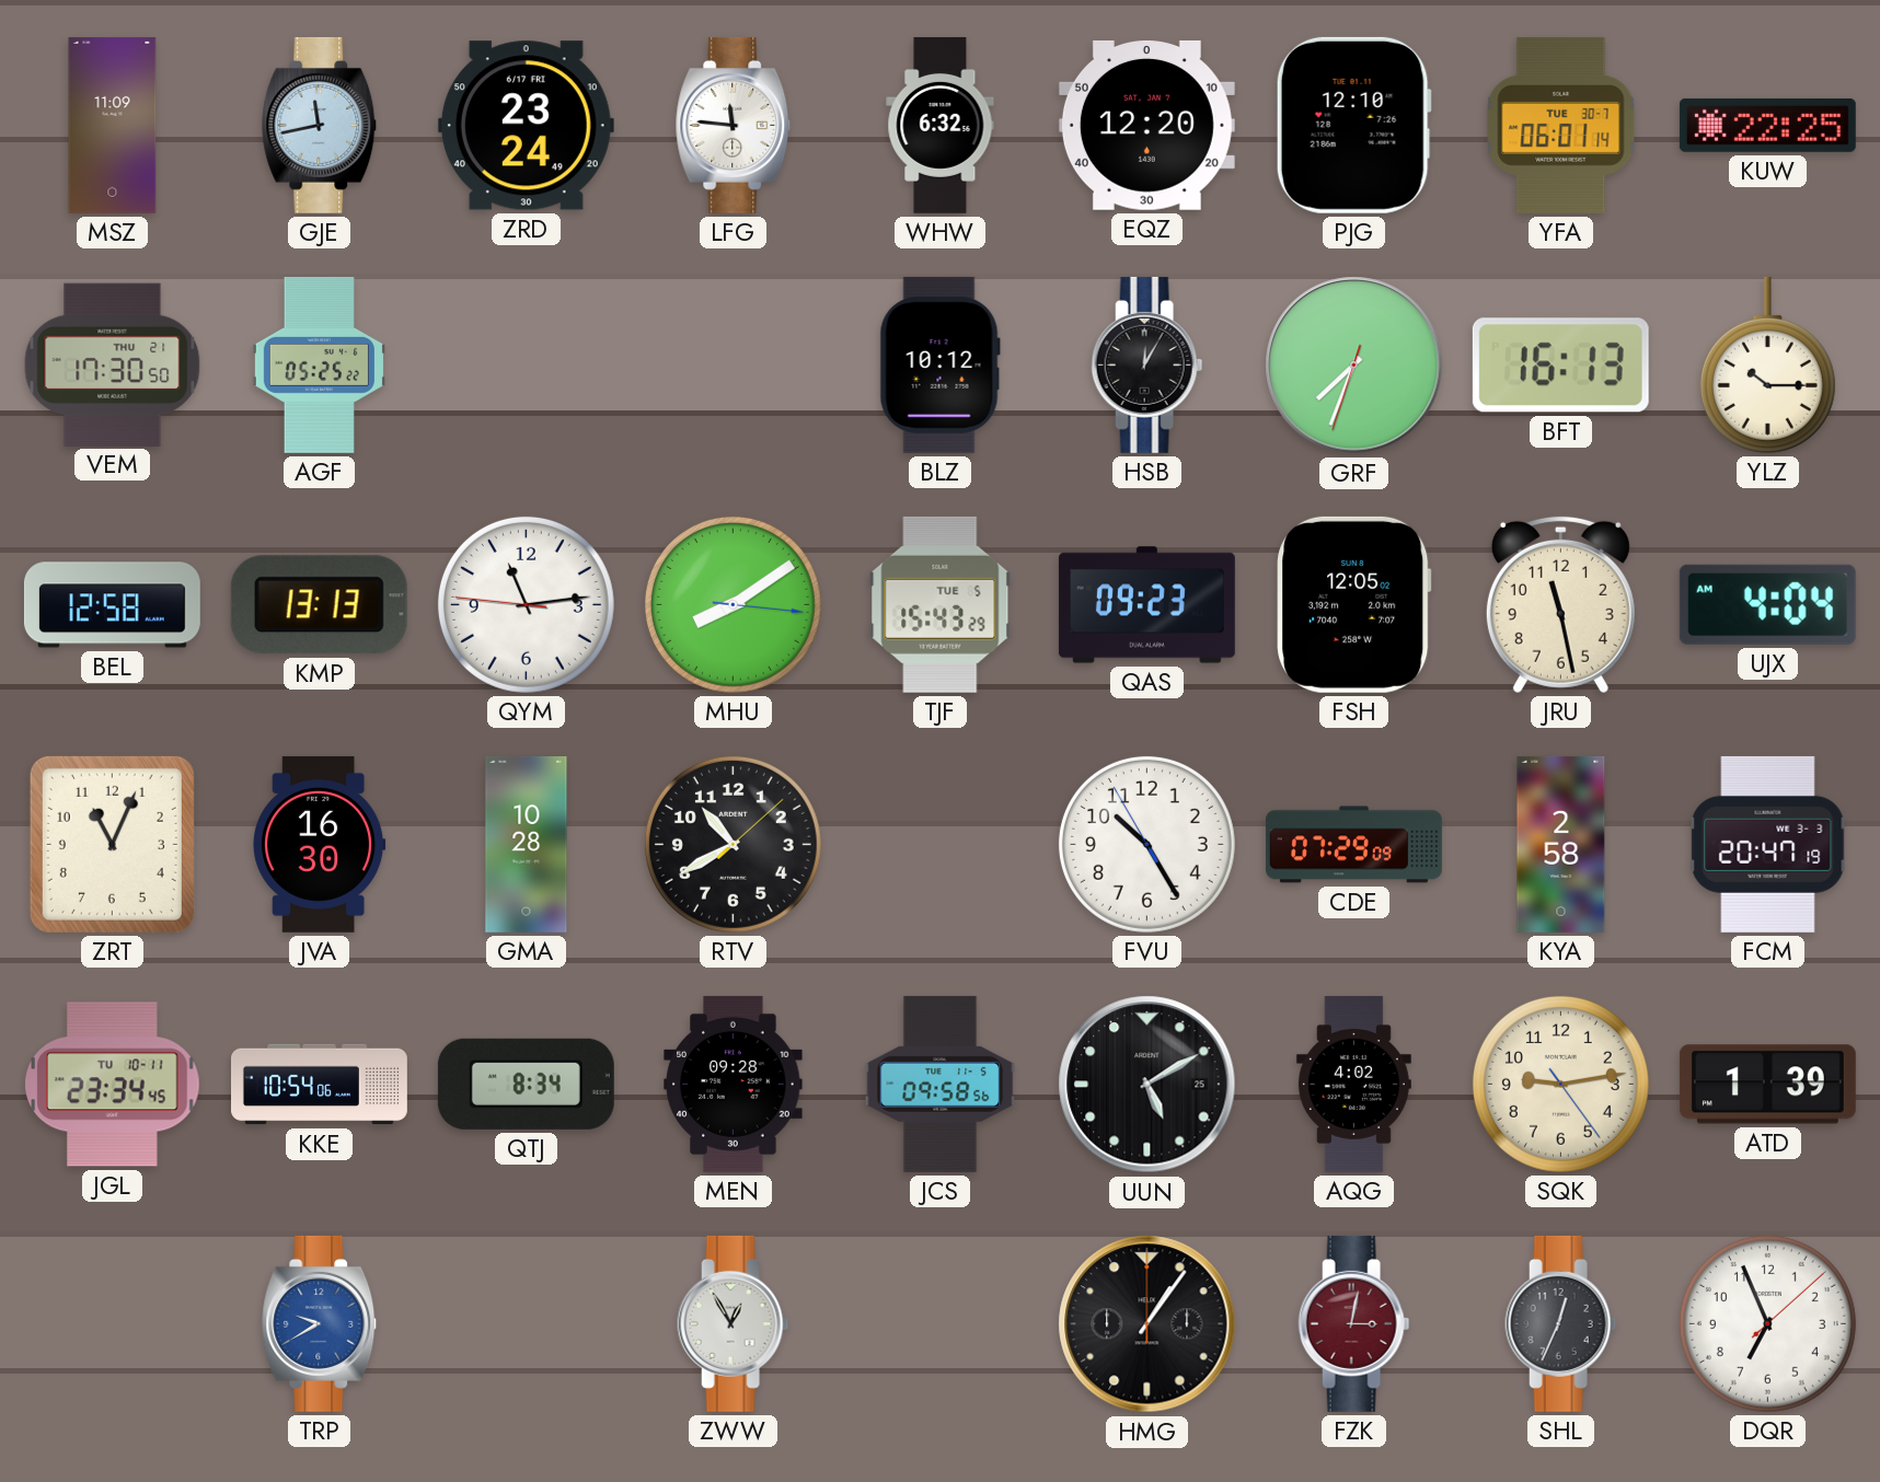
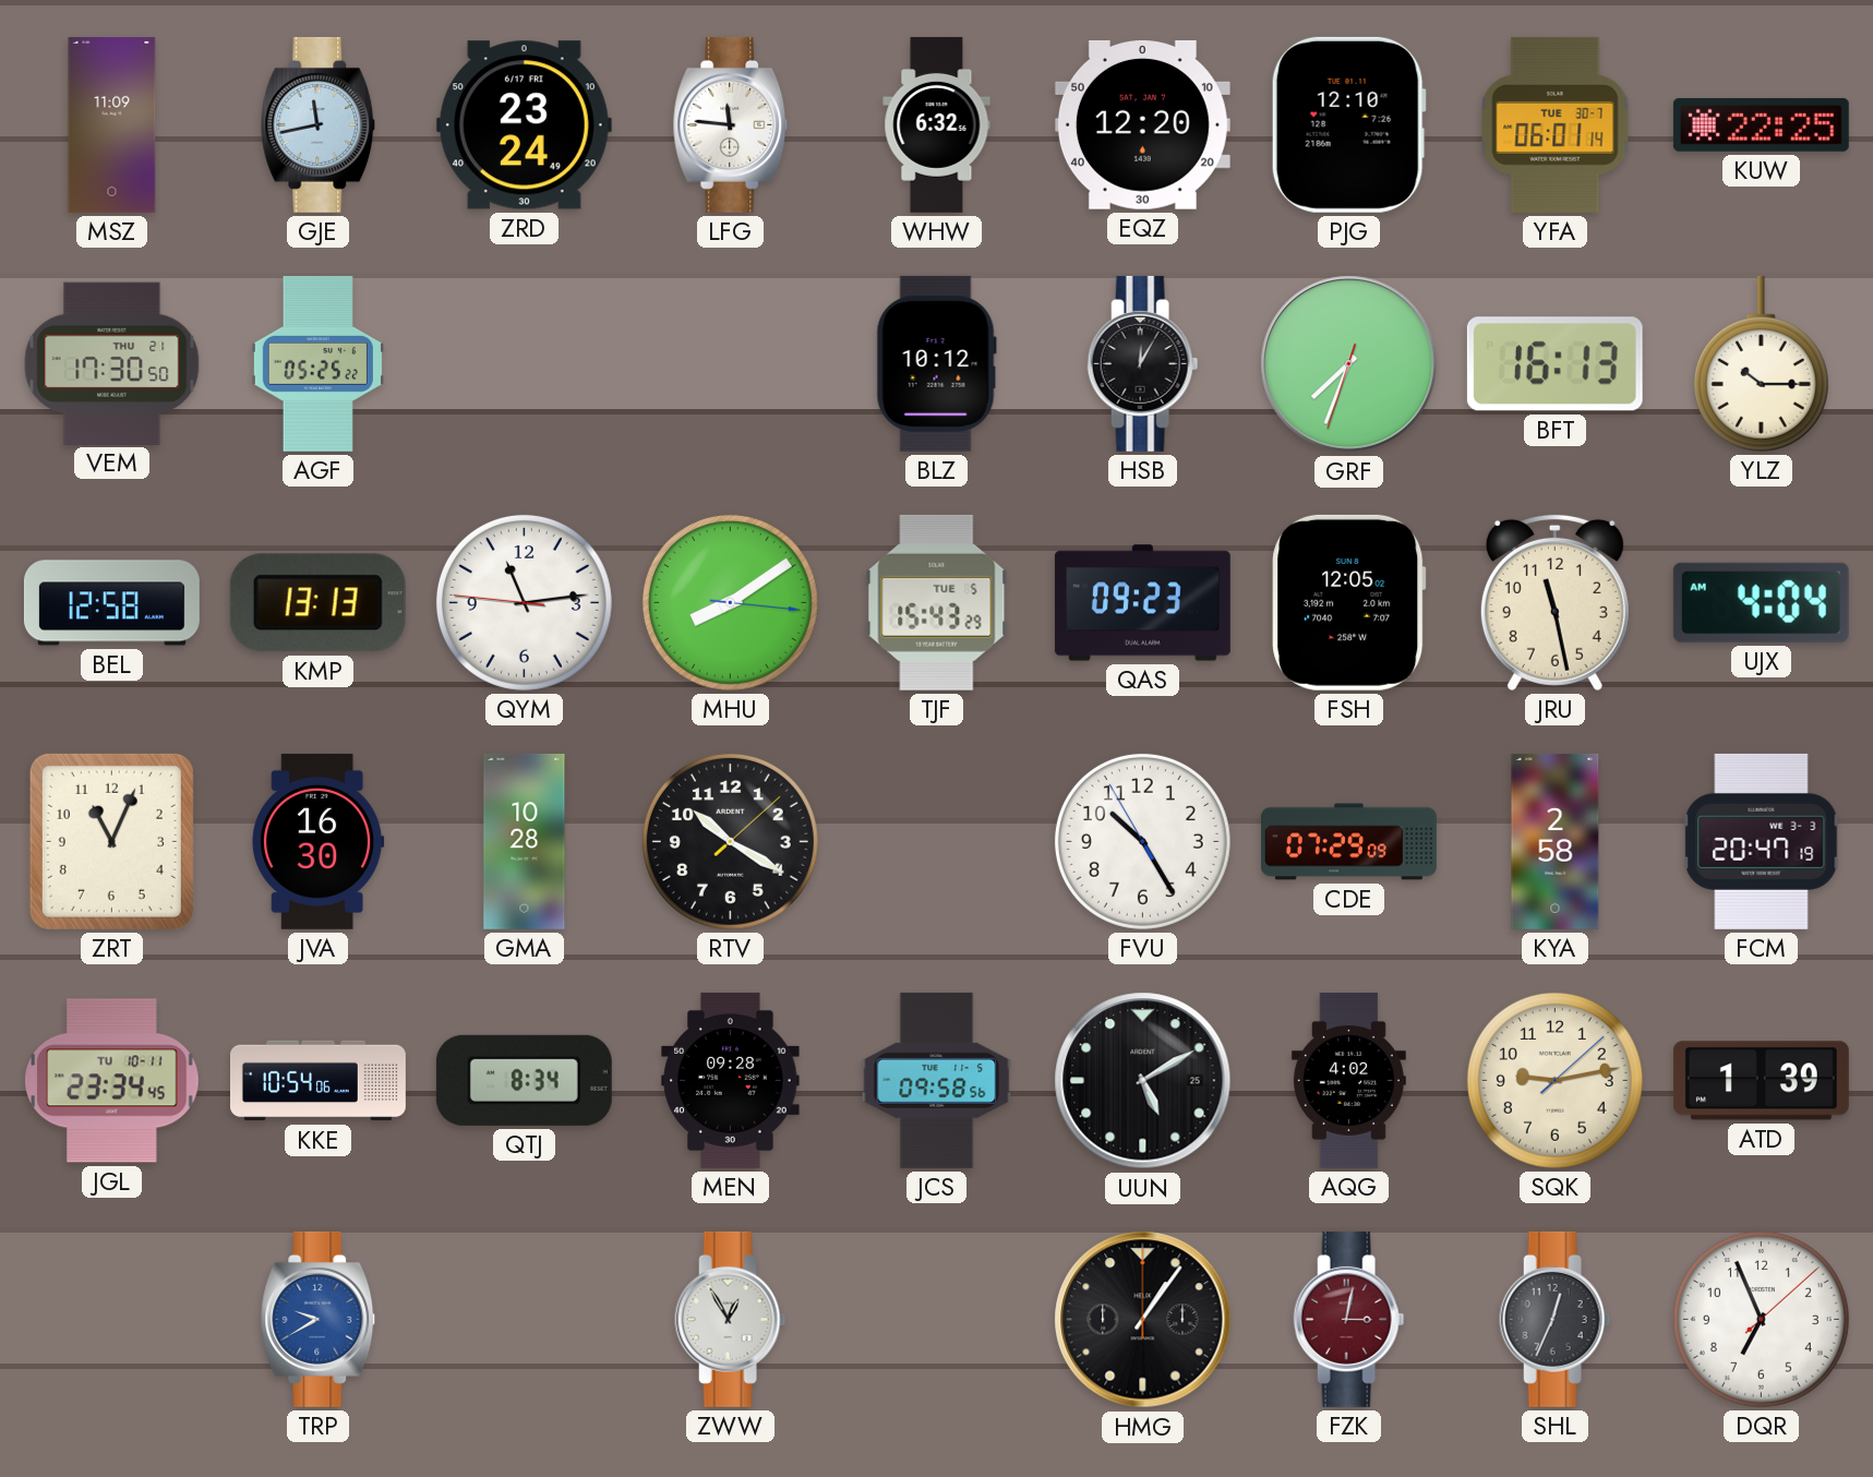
RTV: 10:40 -> 10:20 (730, 841)
SQK: 9:13:24 -> 9:13:08 (1554, 1080)
